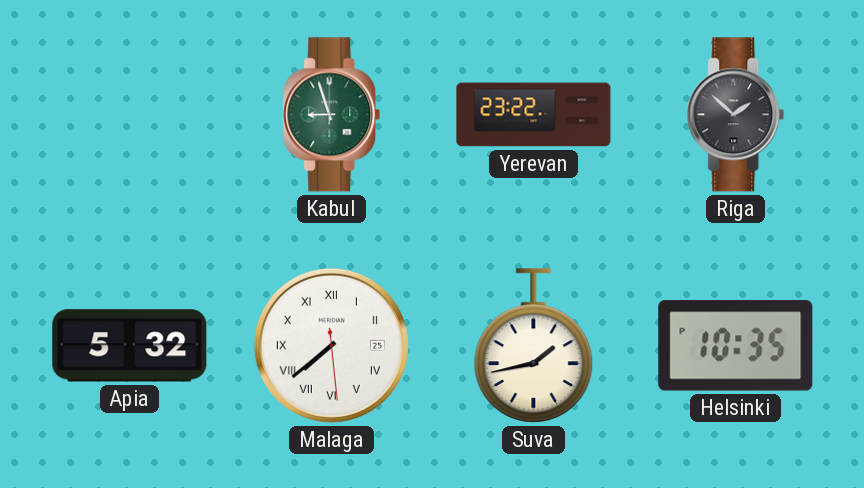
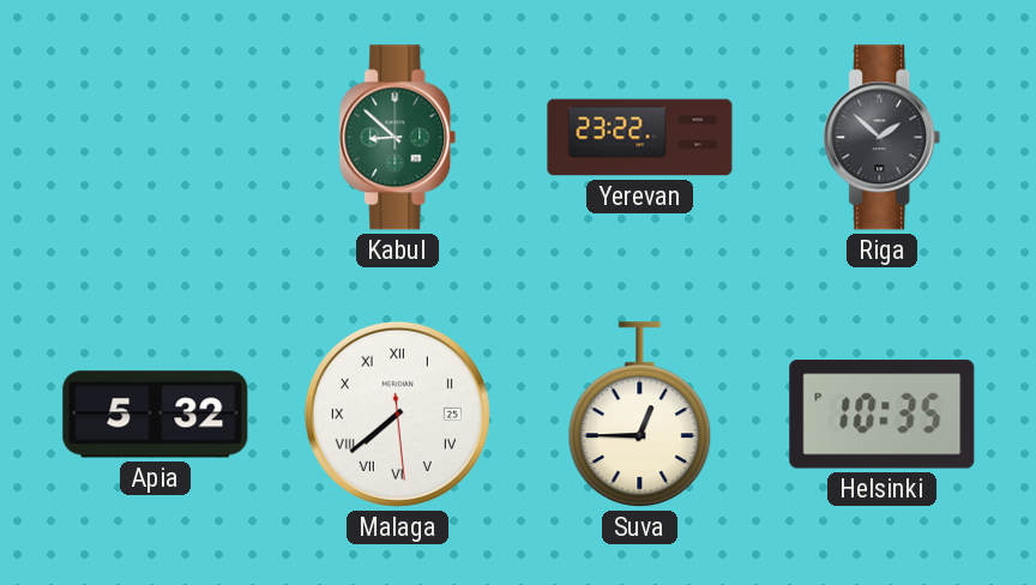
Kabul: 8:57 -> 8:52 (398, 138)
Suva: 1:43 -> 12:45 (640, 415)
